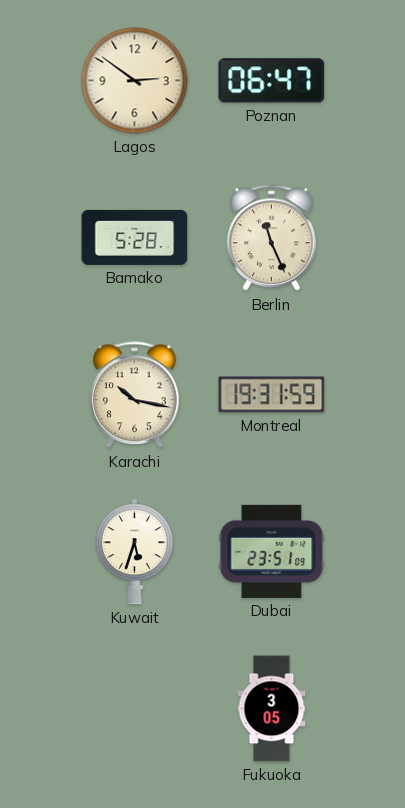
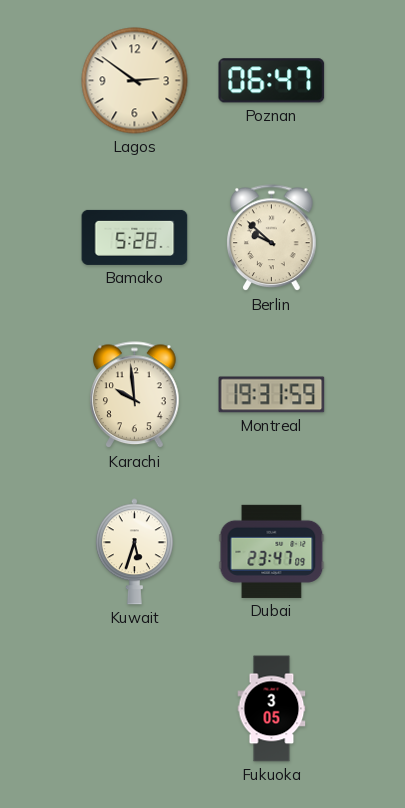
Berlin: 11:26 -> 9:52 (272, 238)
Karachi: 10:17 -> 9:59 (135, 395)
Dubai: 23:51 -> 23:47 (272, 551)
